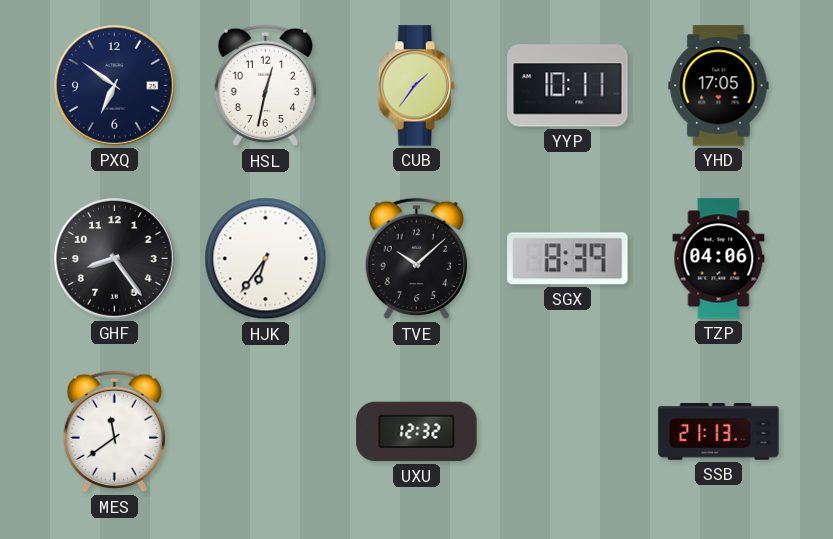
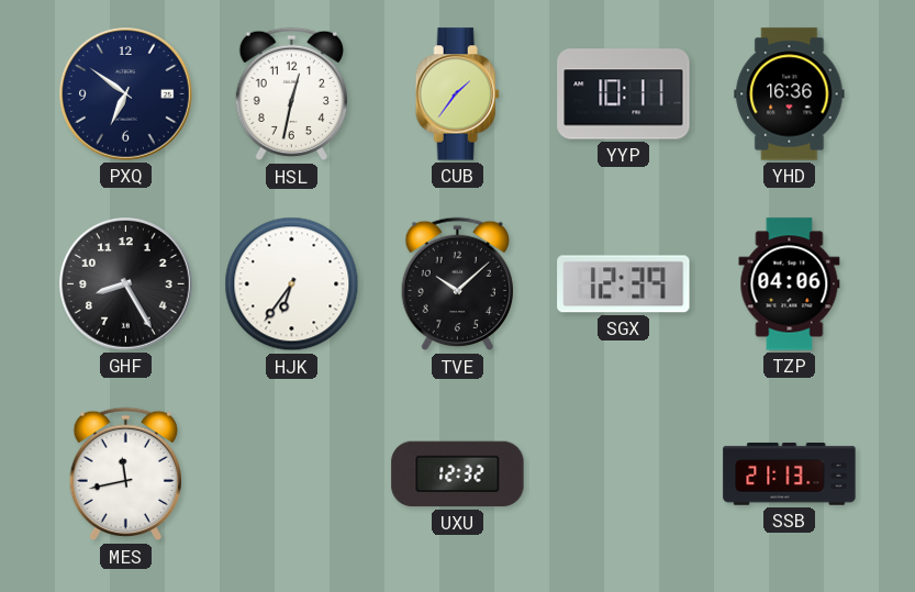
YHD: 17:05 -> 16:36 (790, 94)
GHF: 8:24 -> 8:25 (126, 284)
SGX: 8:39 -> 12:39 (624, 284)
MES: 11:39 -> 11:43 (125, 474)
